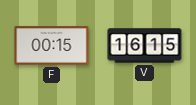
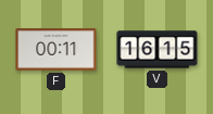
F: 00:15 -> 00:11 (57, 50)
